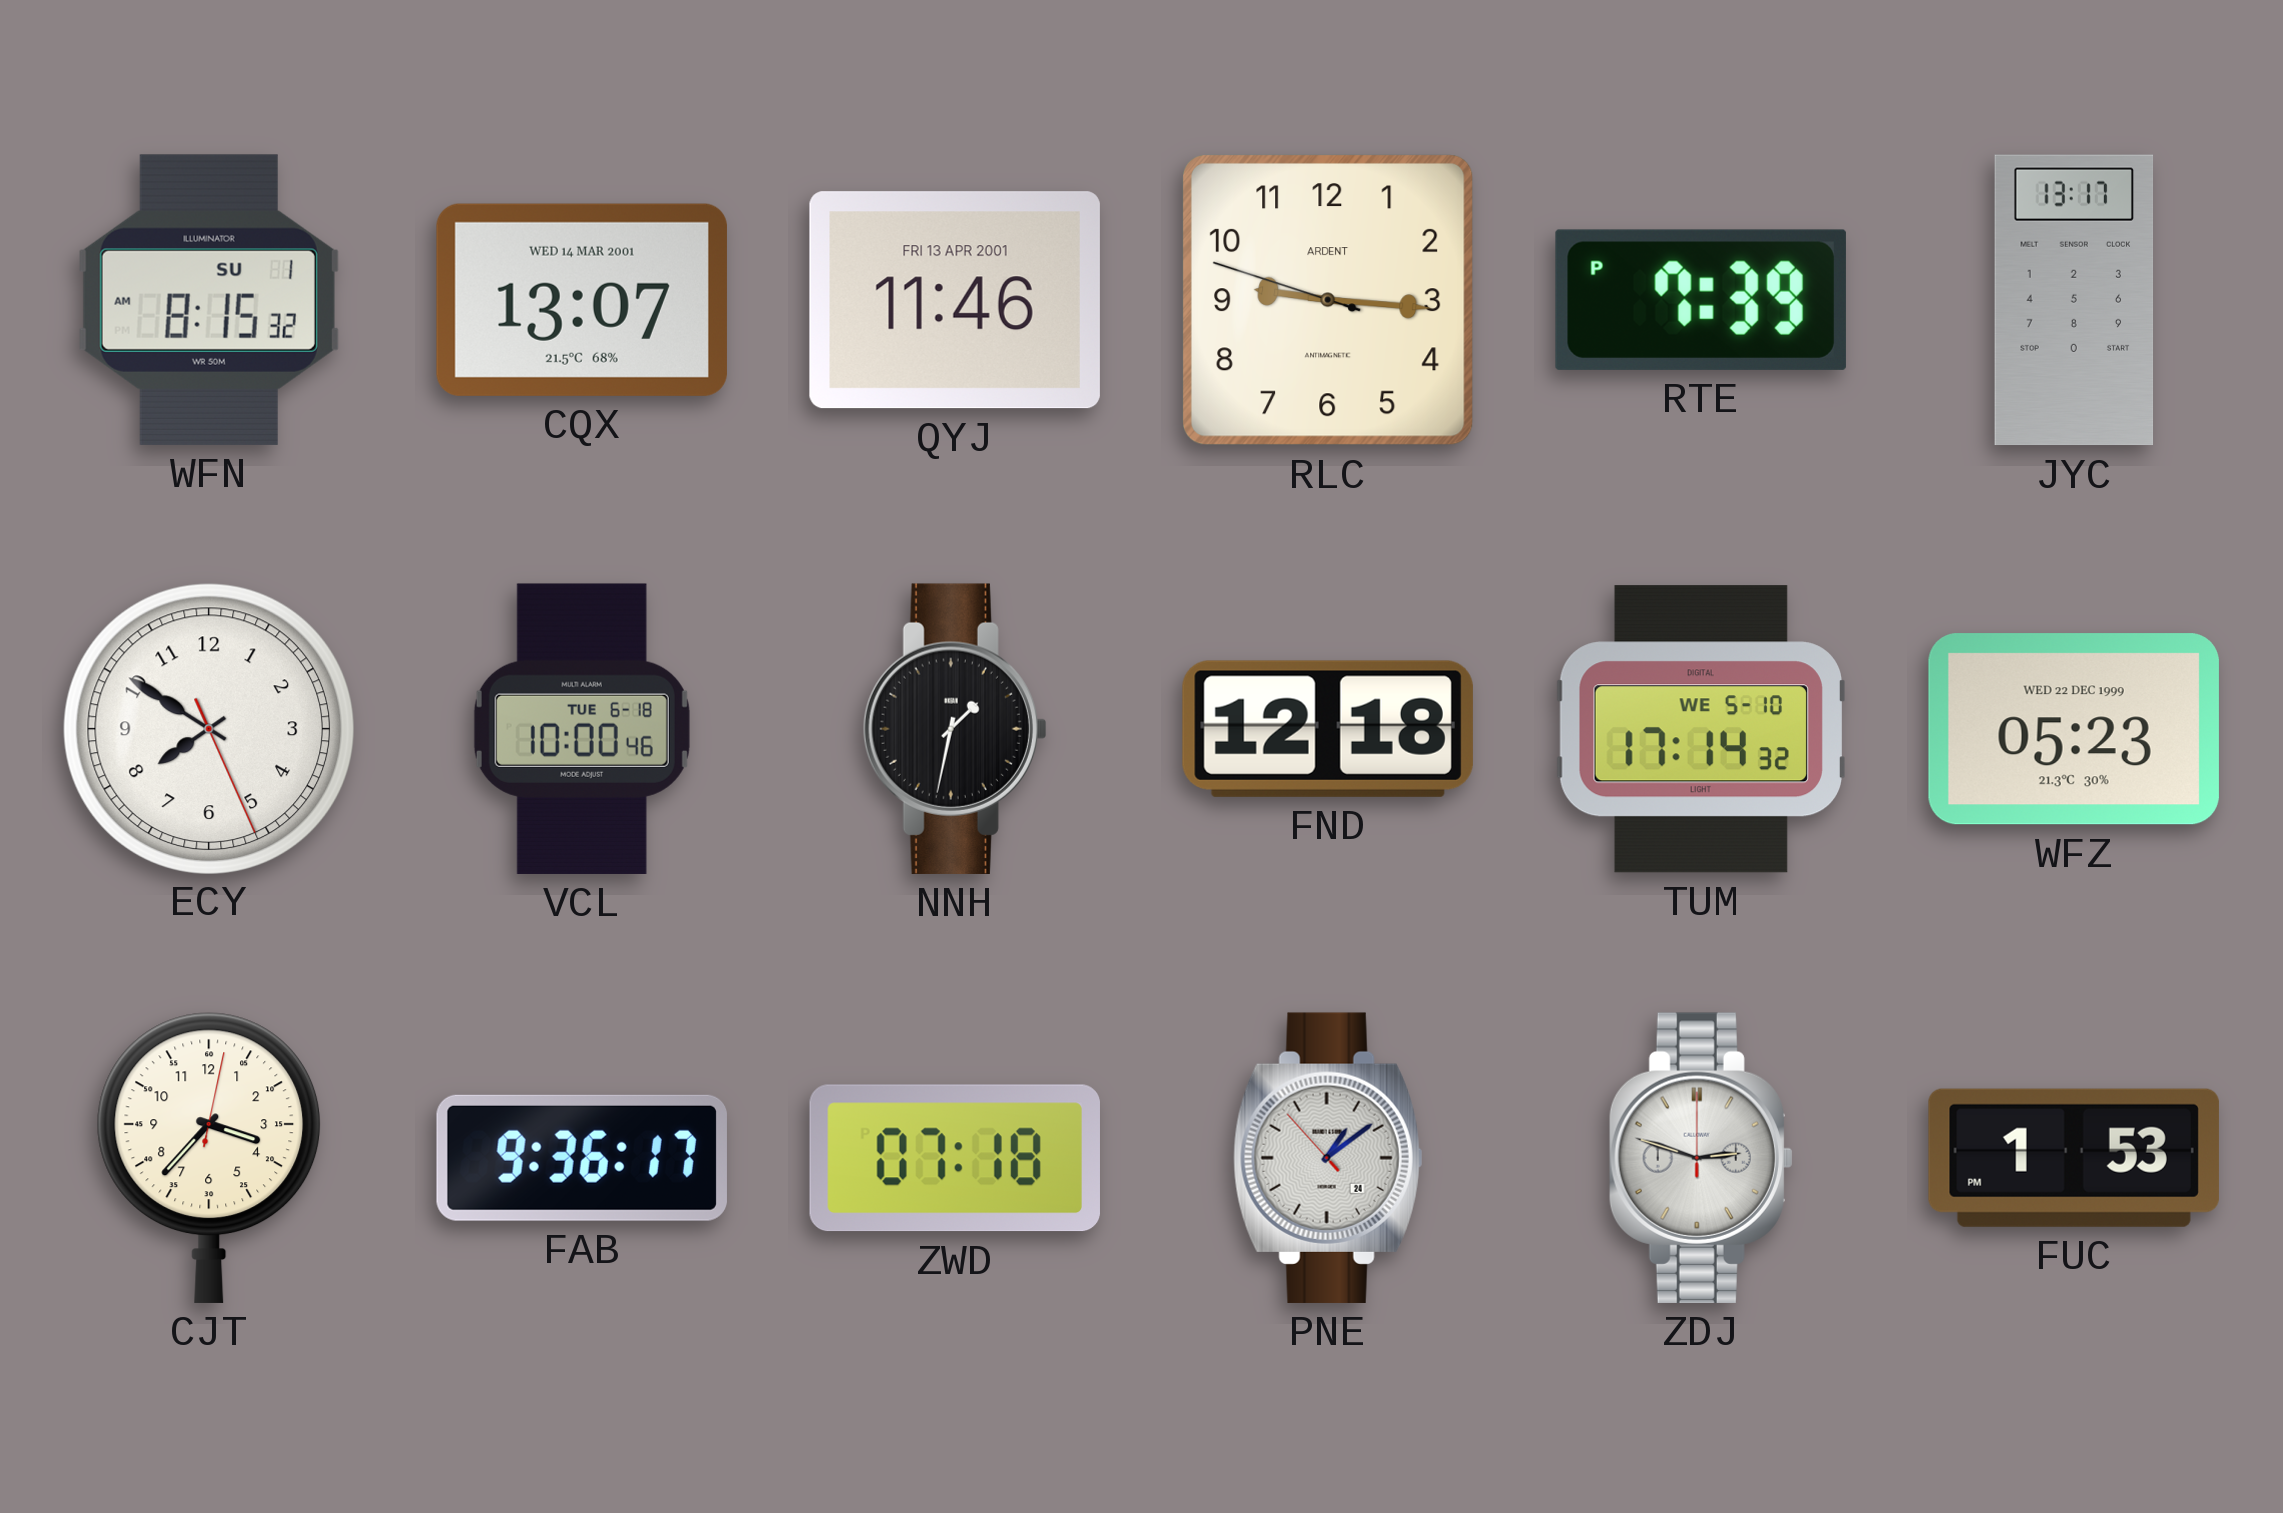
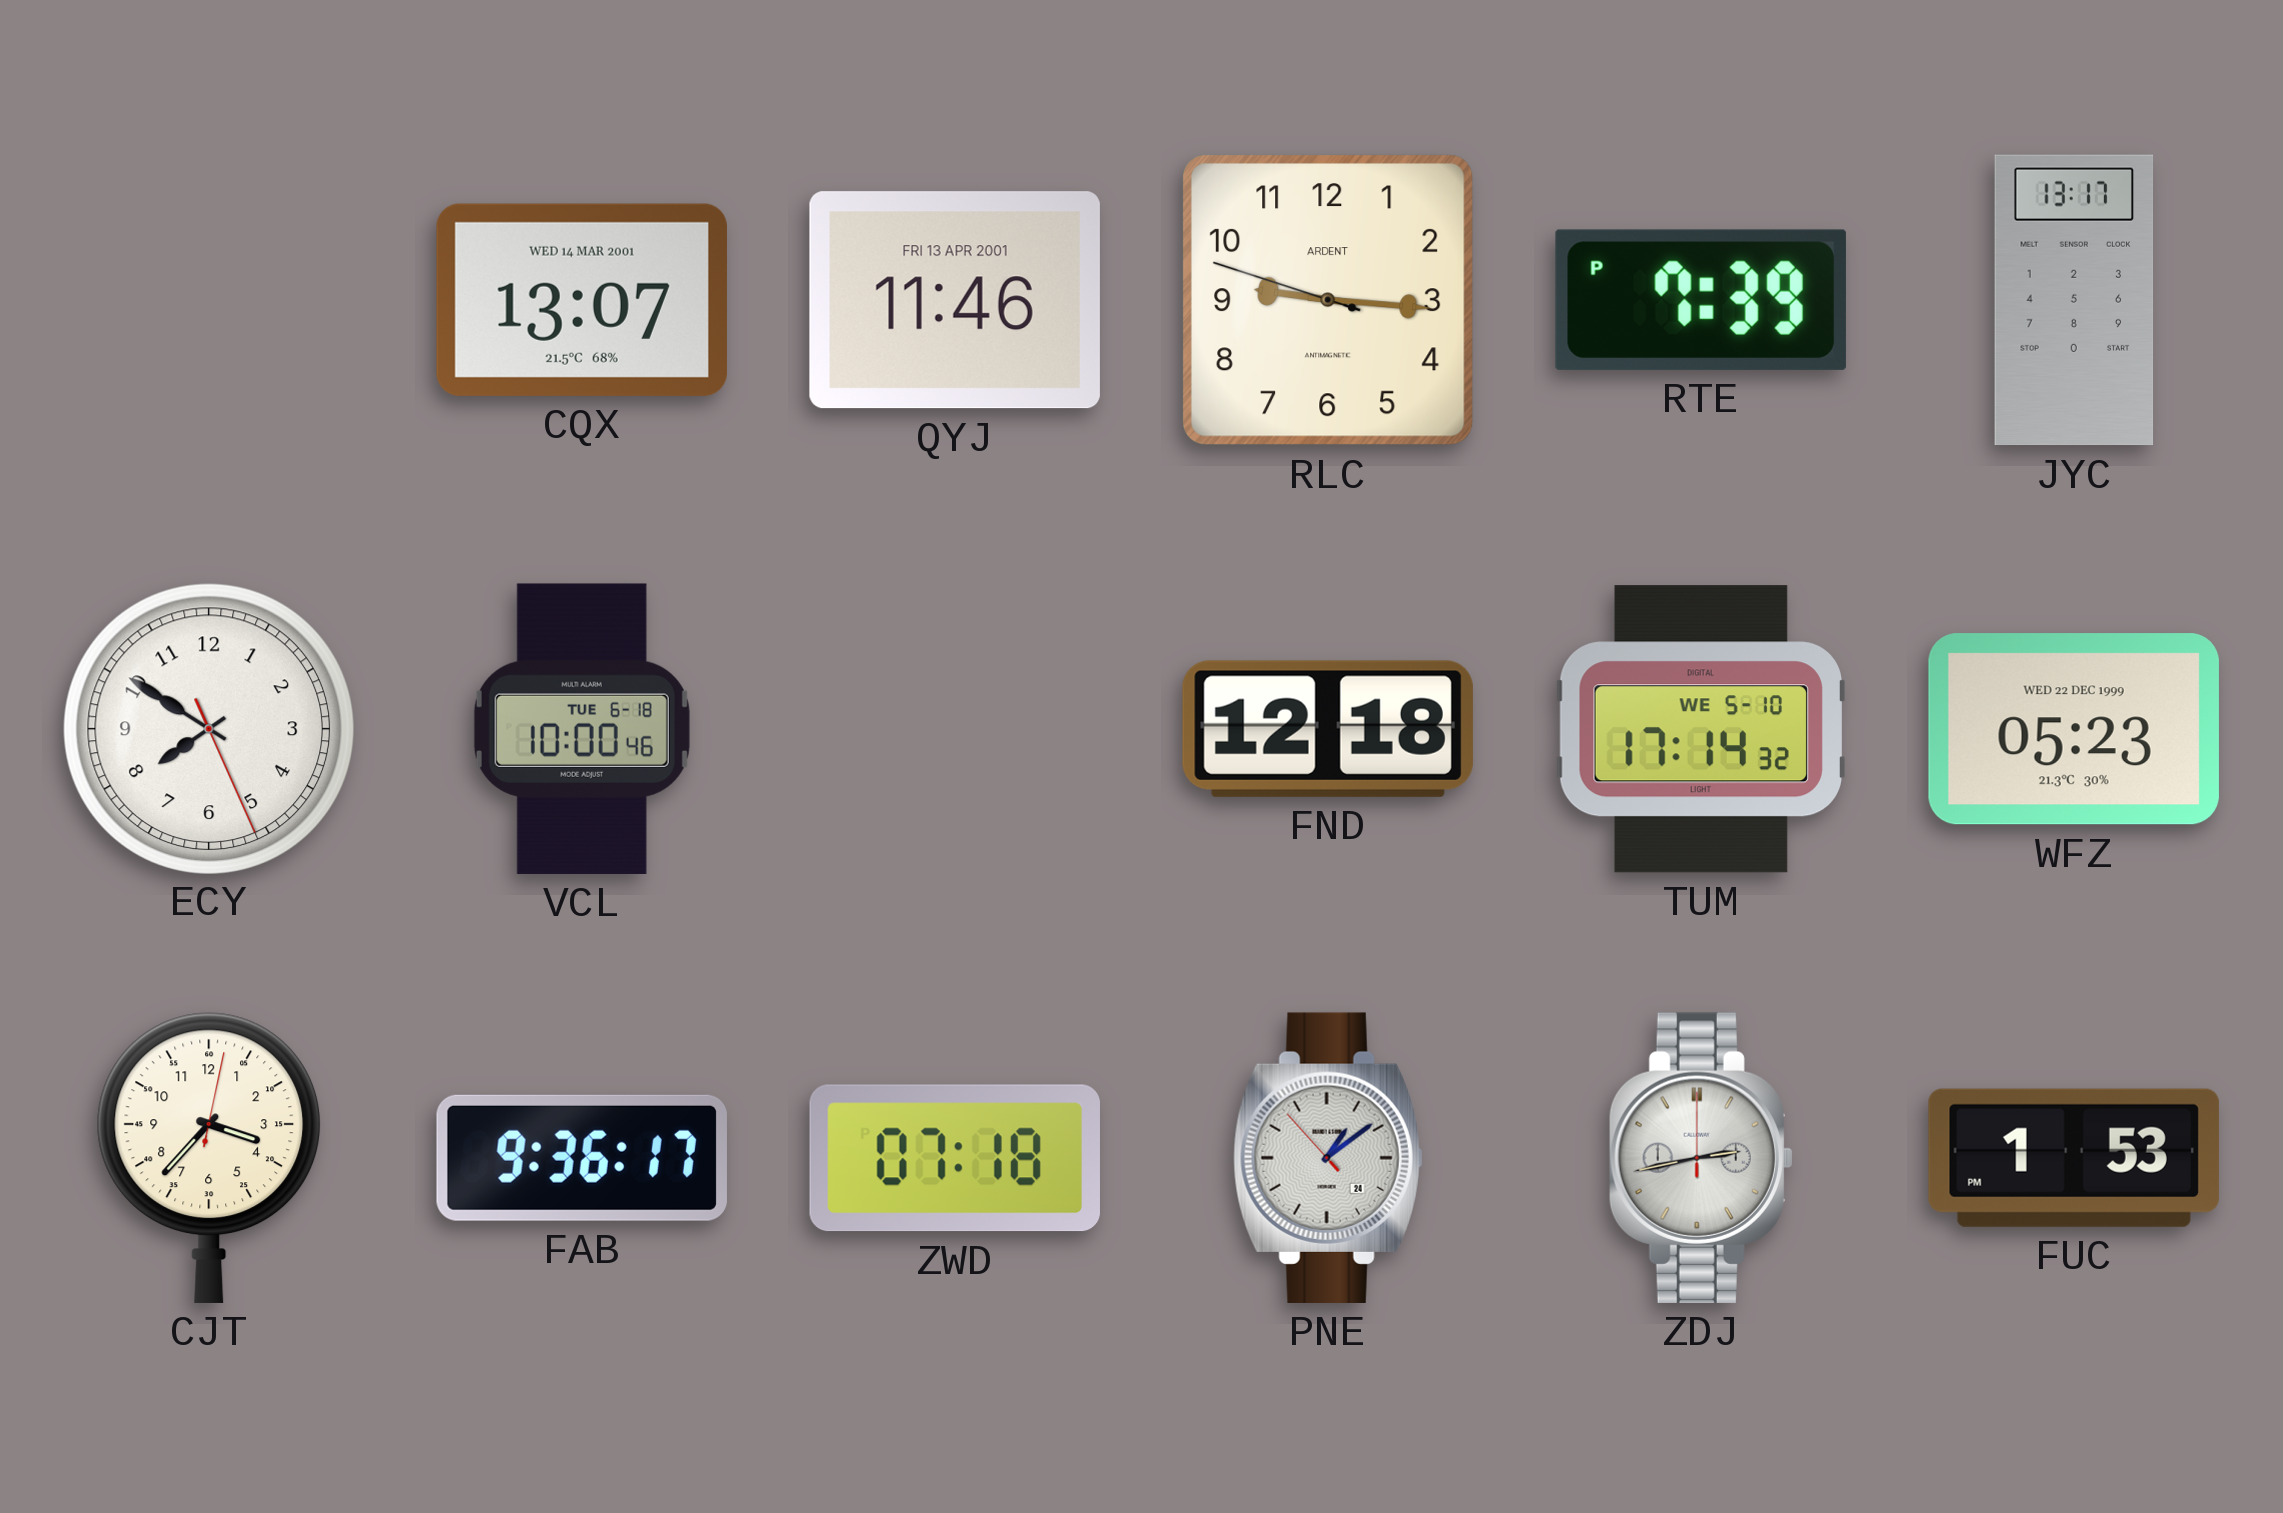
WFN: 8:15 -> none (209, 300)
NNH: 1:32 -> none (955, 729)
ZDJ: 2:48 -> 2:43 (1701, 1158)
